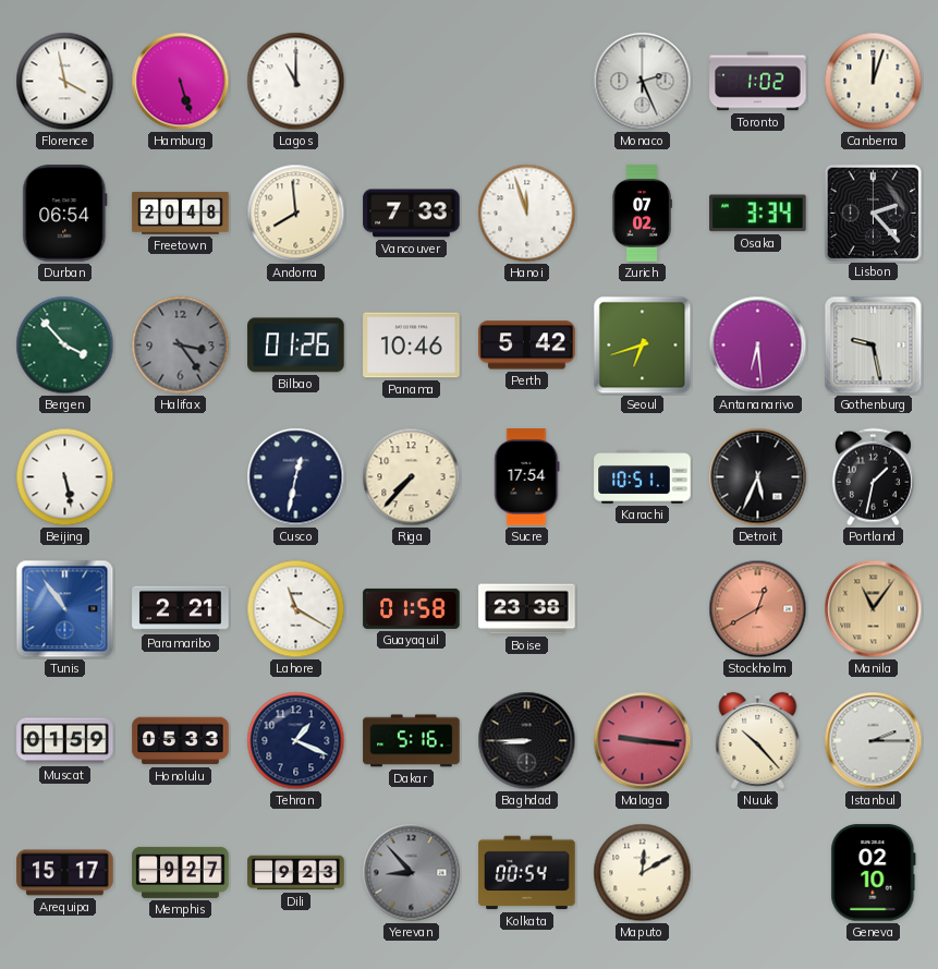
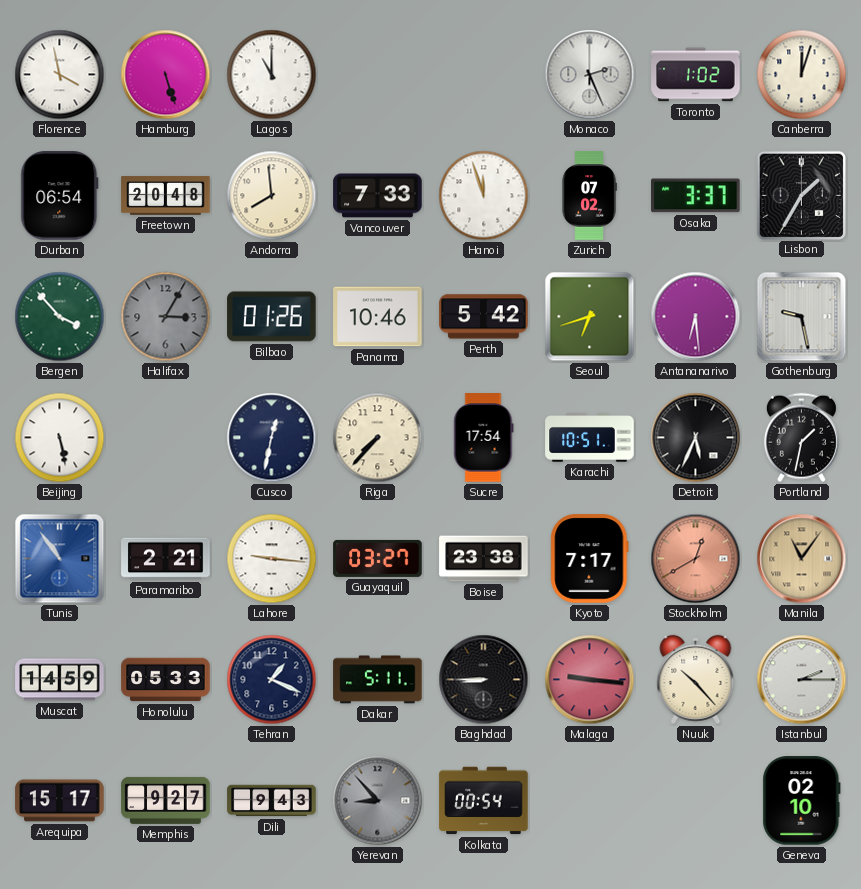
Osaka: 3:34 -> 3:37 (696, 196)
Lisbon: 2:23 -> 1:35 (801, 195)
Halifax: 3:24 -> 3:05 (166, 317)
Lahore: 11:20 -> 9:16 (272, 559)
Guayaquil: 01:58 -> 03:27 (378, 558)
Kyoto: none -> 7:17 (590, 559)
Muscat: 01:59 -> 14:59 (60, 680)
Dakar: 5:16 -> 5:11 (378, 680)
Dili: 9:23 -> 9:43 (272, 801)
Maputo: 12:10 -> none (643, 873)
